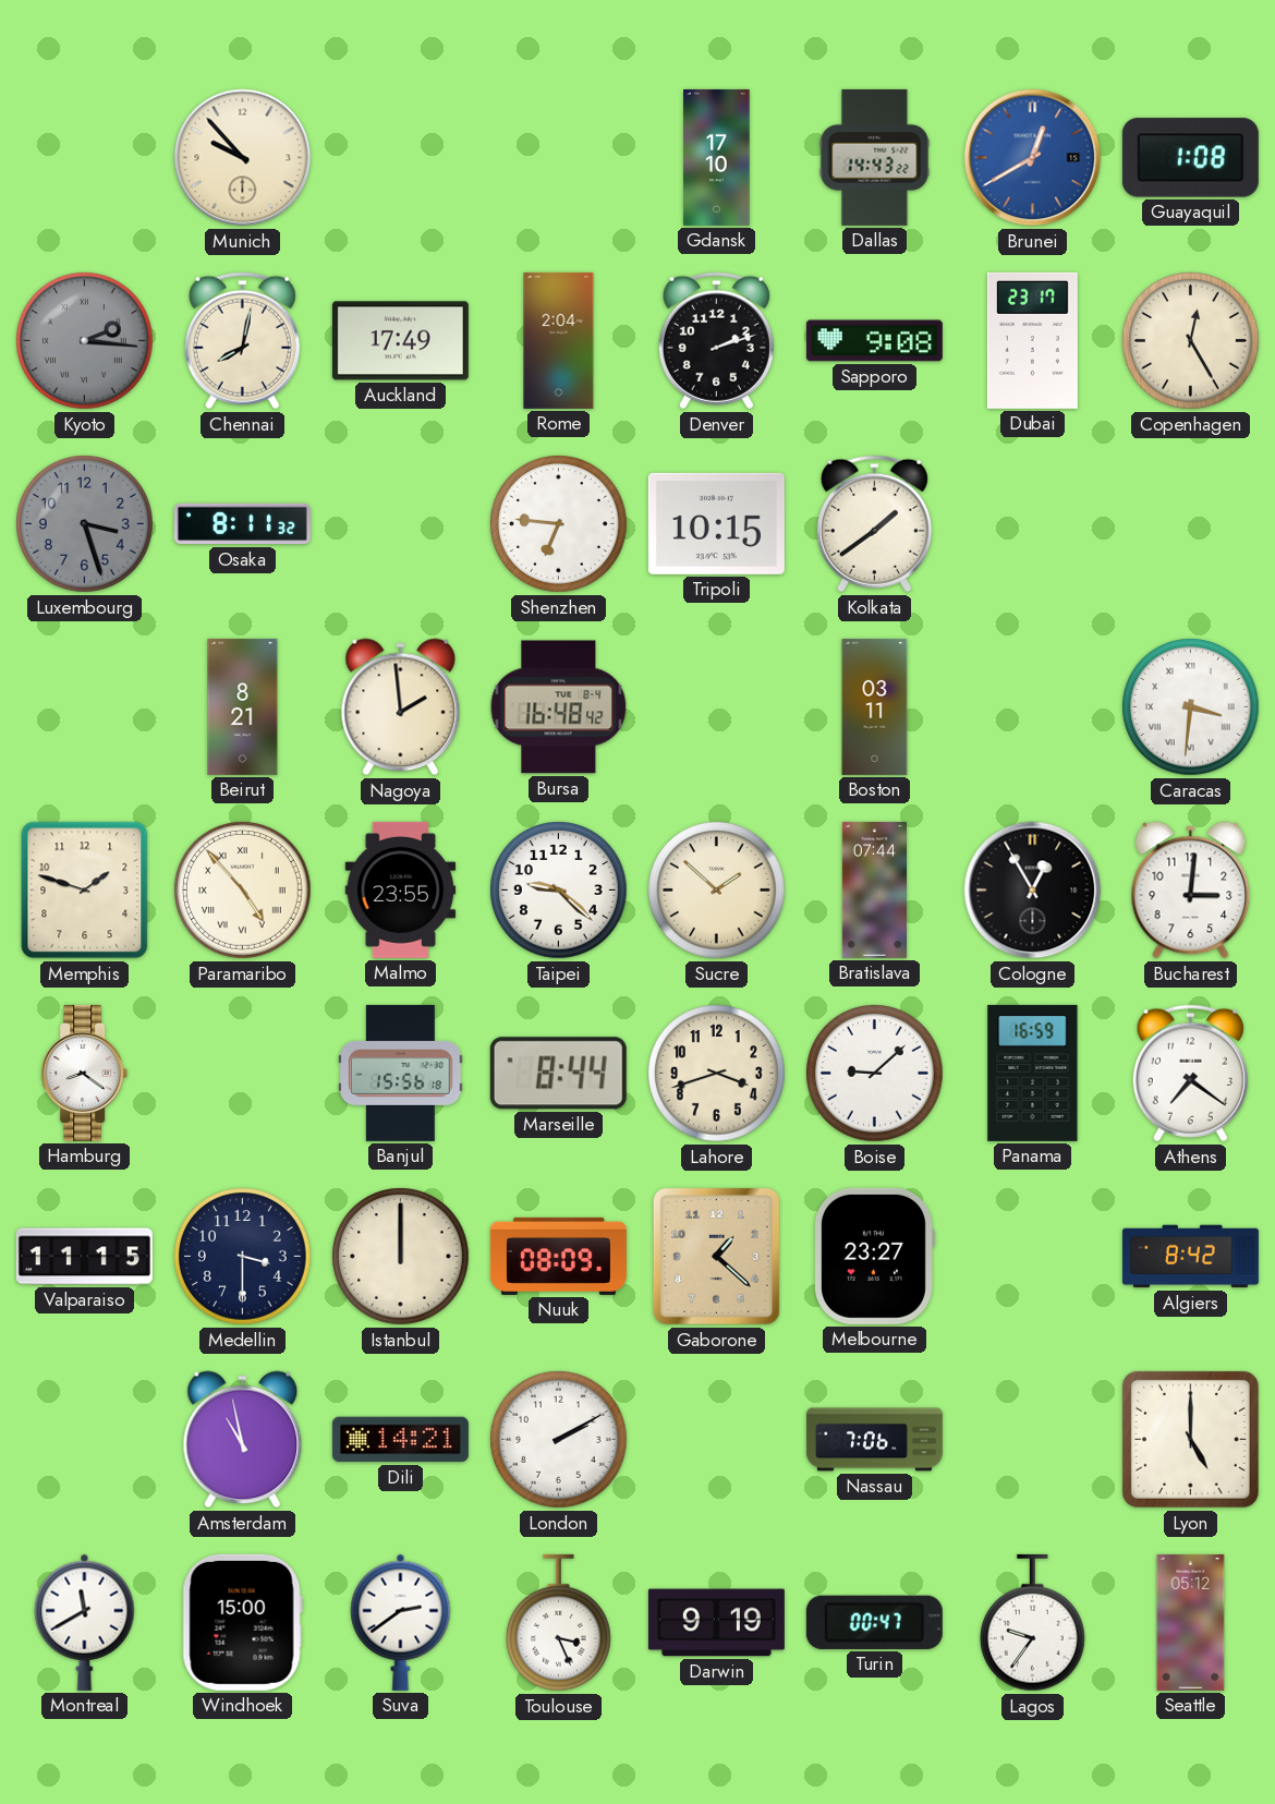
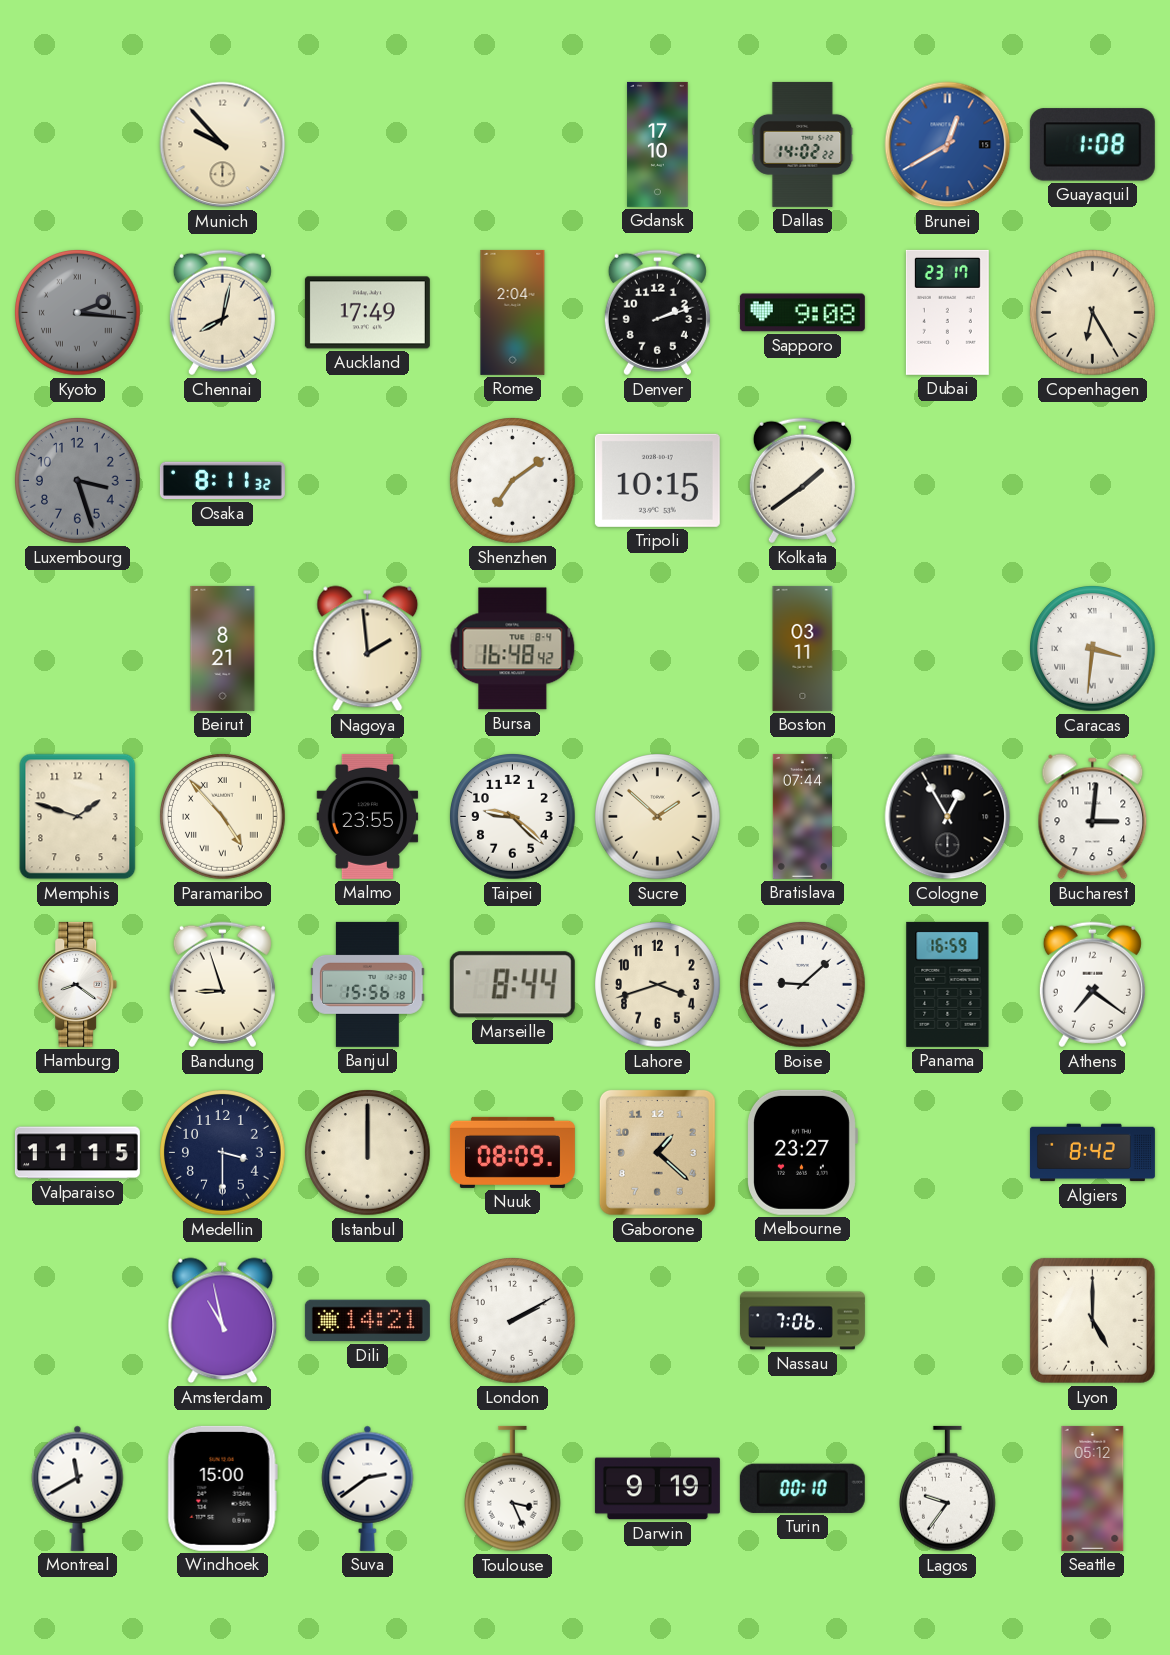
Dallas: 14:43 -> 14:02 (803, 144)
Copenhagen: 12:25 -> 6:25 (1093, 313)
Shenzhen: 6:46 -> 7:09 (513, 481)
Bandung: none -> 8:57 (222, 985)
Turin: 00:47 -> 00:10 (802, 1488)
